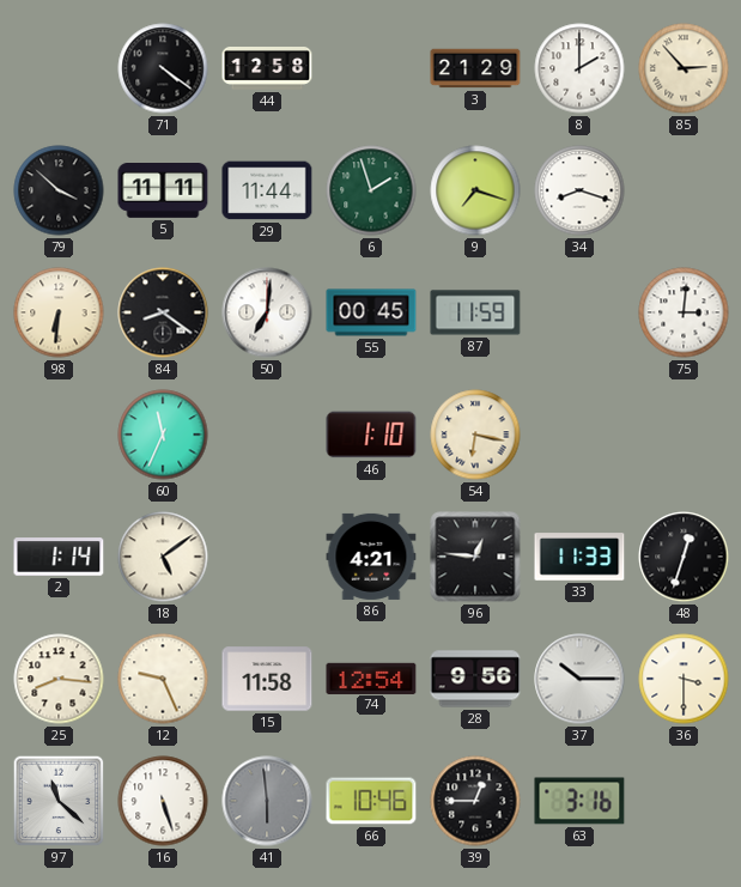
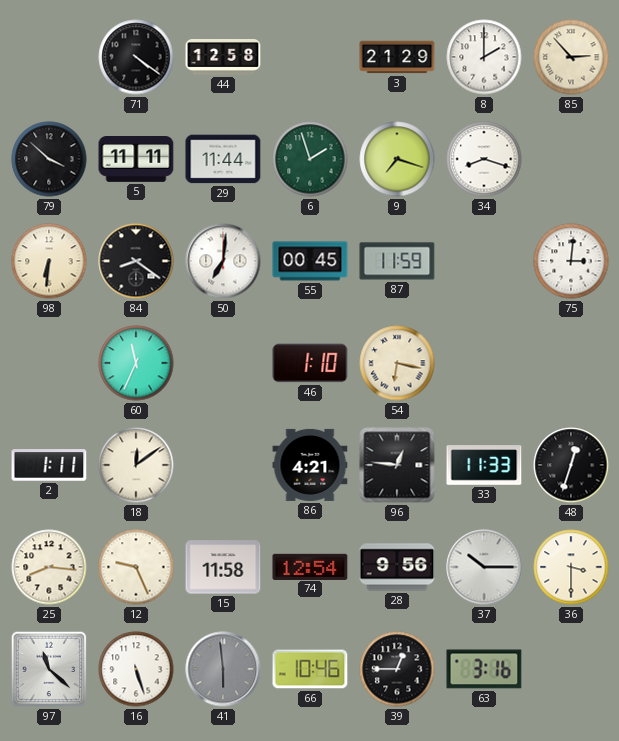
2: 1:14 -> 1:11 (49, 465)
18: 5:09 -> 12:09 (136, 465)
